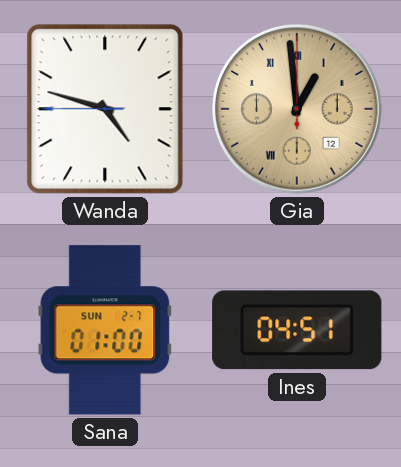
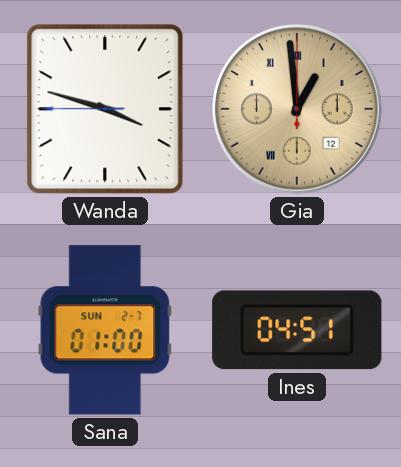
Wanda: 4:47 -> 3:47 (105, 109)
